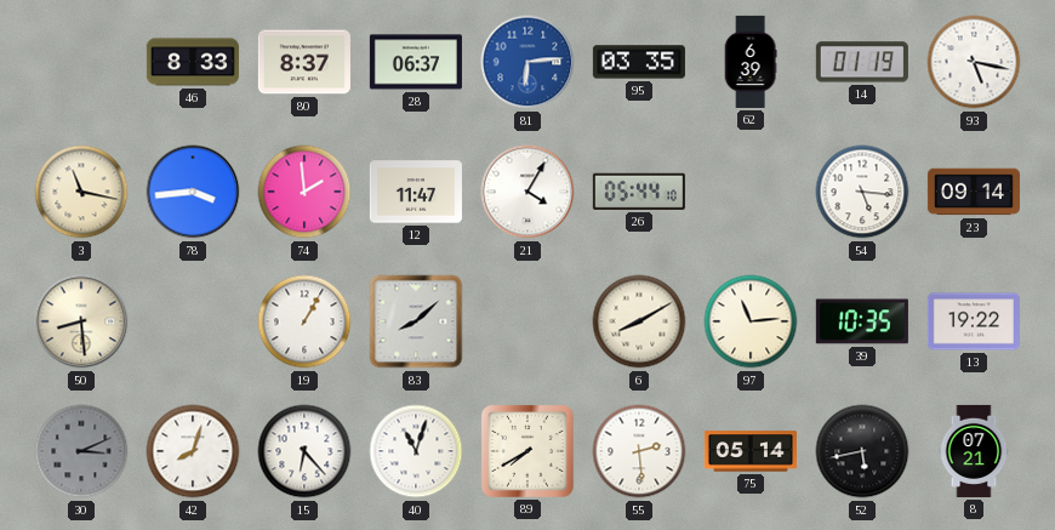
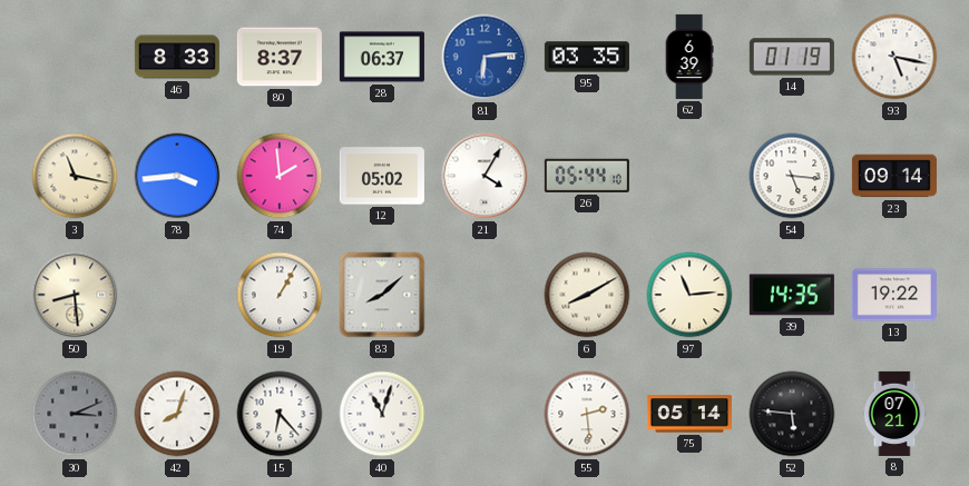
12: 11:47 -> 05:02 (382, 176)
39: 10:35 -> 14:35 (792, 295)
89: 7:40 -> none (527, 451)
52: 5:43 -> 5:46 (792, 414)
